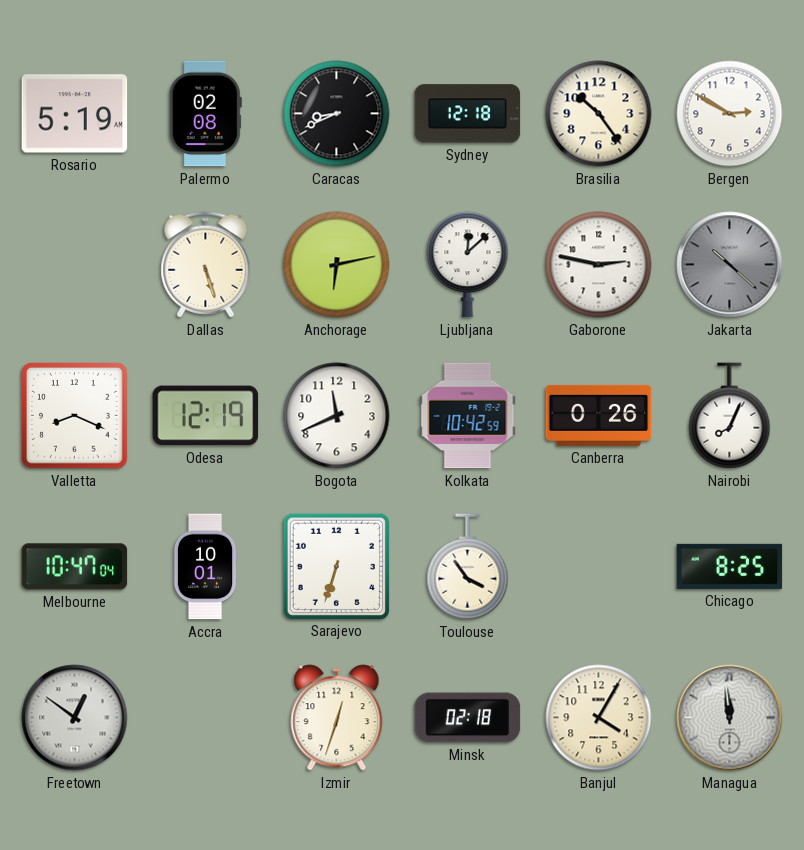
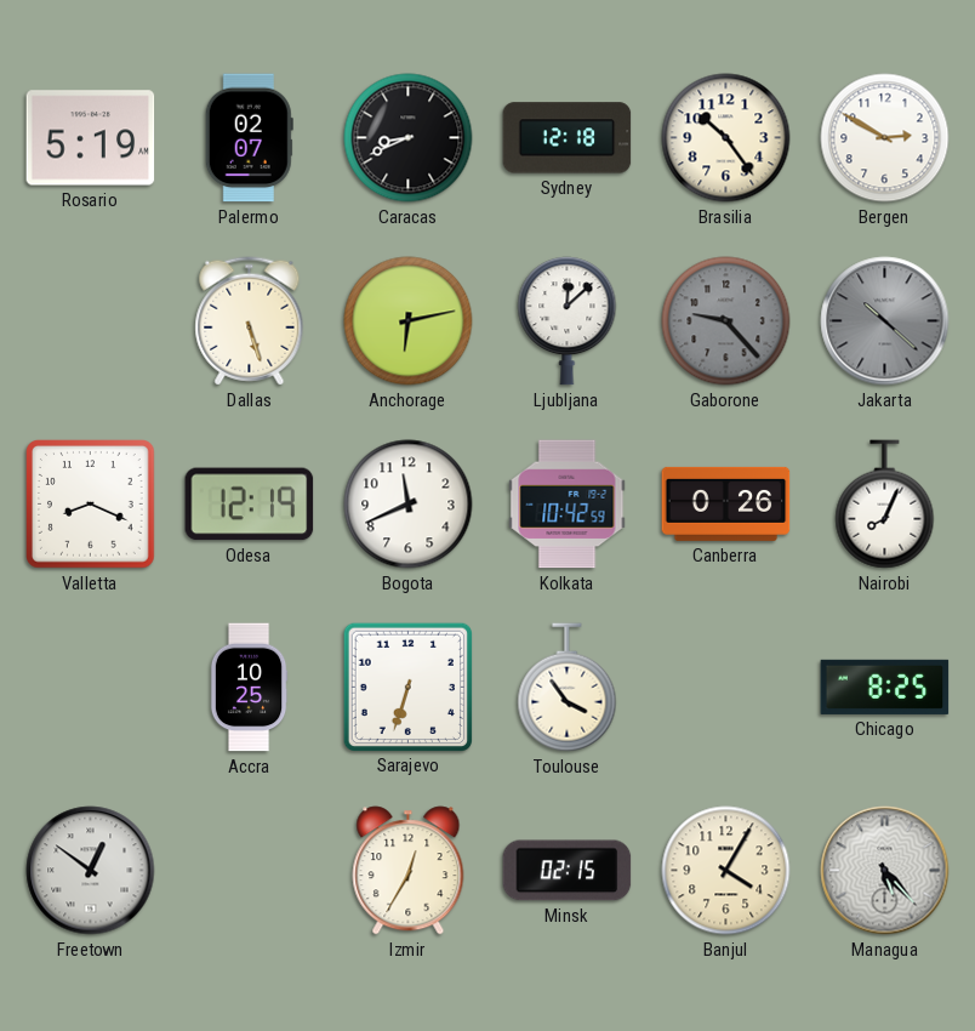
Palermo: 02:08 -> 02:07 (249, 138)
Gaborone: 2:47 -> 9:23 (726, 321)
Gaborone dial: white -> grey (726, 321)
Melbourne: 10:47 -> none (75, 567)
Accra: 10:01 -> 10:25 (249, 688)
Izmir: 12:33 -> 12:35 (409, 871)
Minsk: 02:18 -> 02:15 (568, 871)
Managua: 11:59 -> 5:23 (885, 871)
